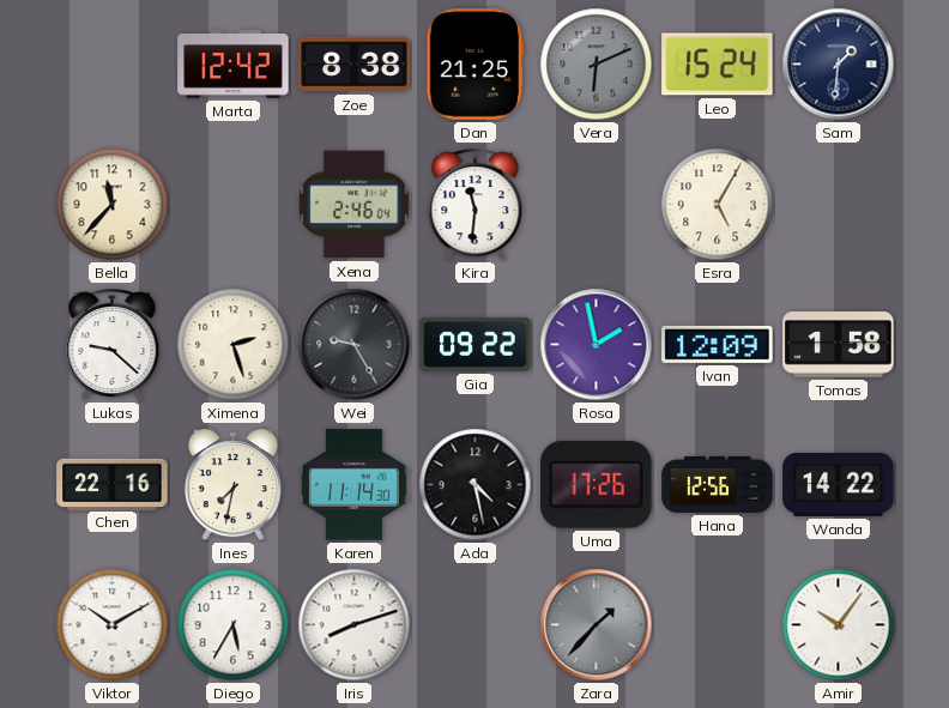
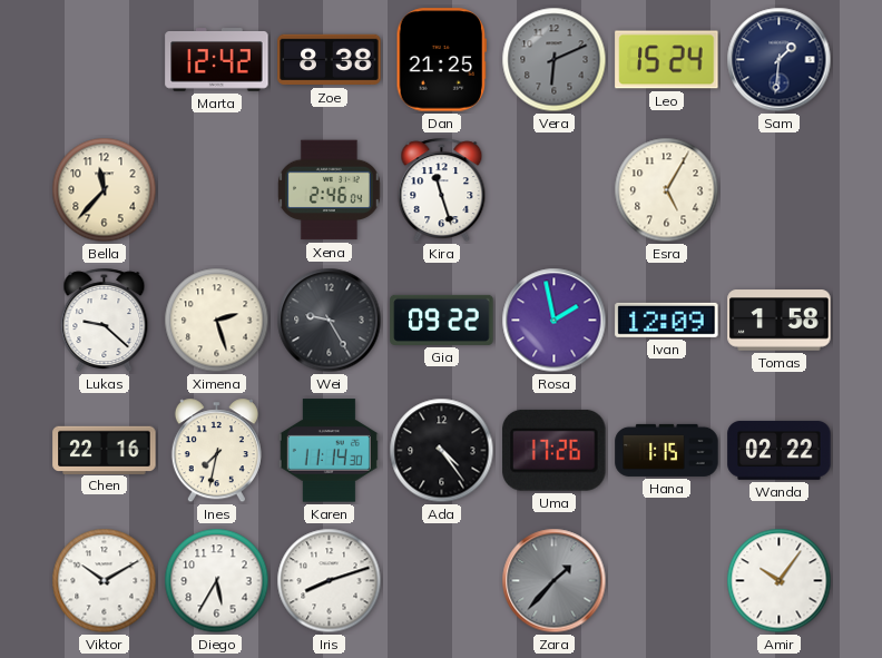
Kira: 11:31 -> 11:27 (442, 190)
Ada: 4:28 -> 4:24 (442, 451)
Hana: 12:56 -> 1:15 (667, 450)
Wanda: 14:22 -> 02:22 (780, 450)
